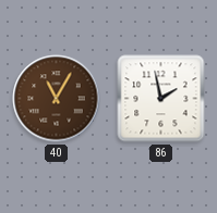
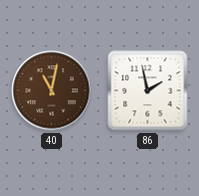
40: 11:05 -> 11:02 (52, 91)
